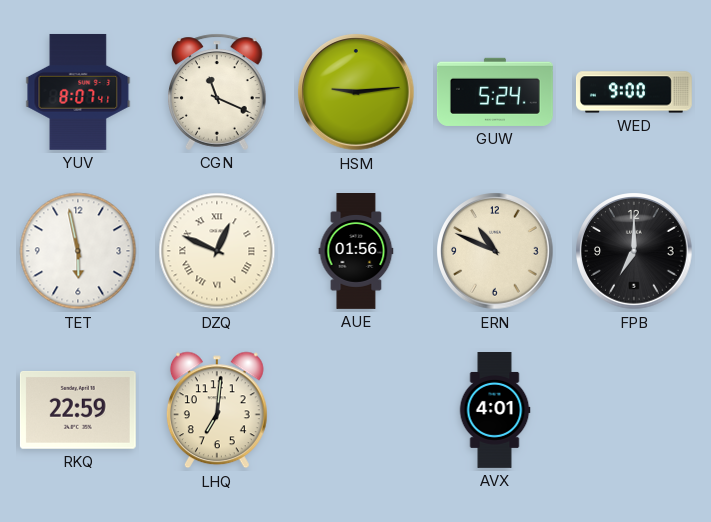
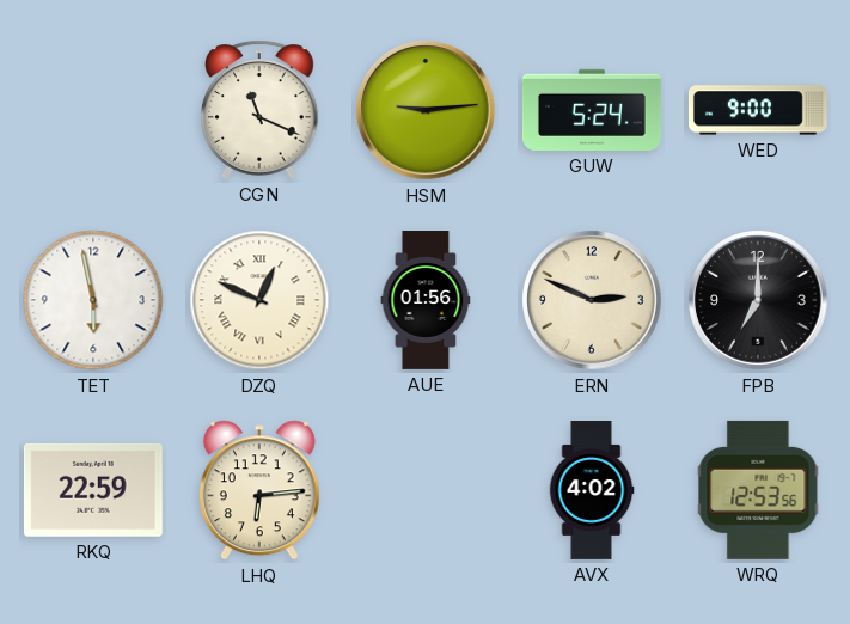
YUV: 8:07 -> none (78, 92)
ERN: 10:49 -> 2:49 (592, 300)
LHQ: 7:01 -> 6:14 (259, 490)
AVX: 4:01 -> 4:02 (592, 491)
WRQ: none -> 12:53 (758, 490)
